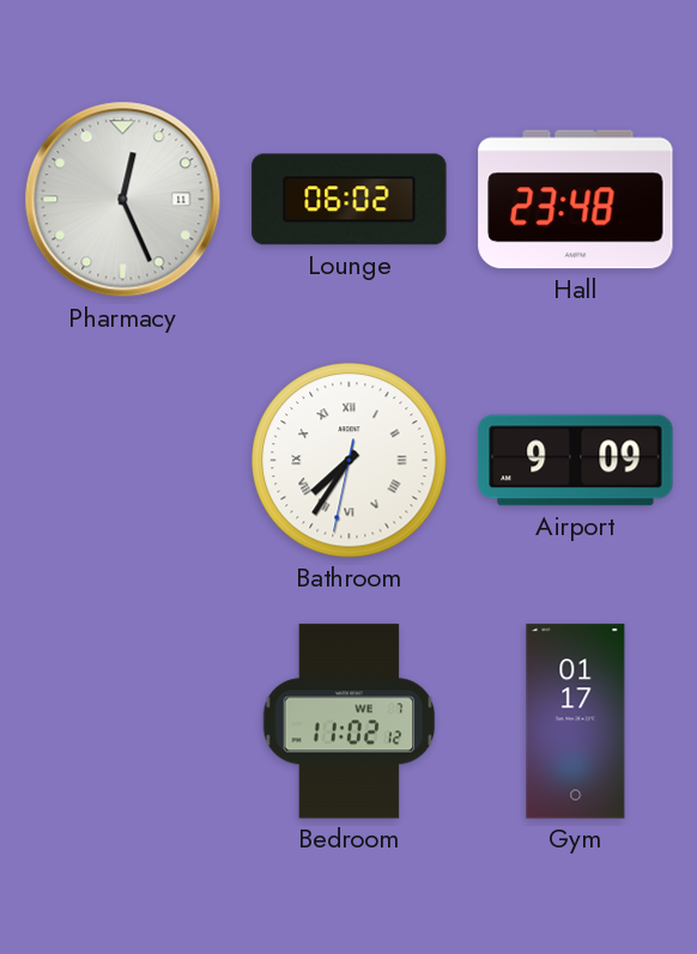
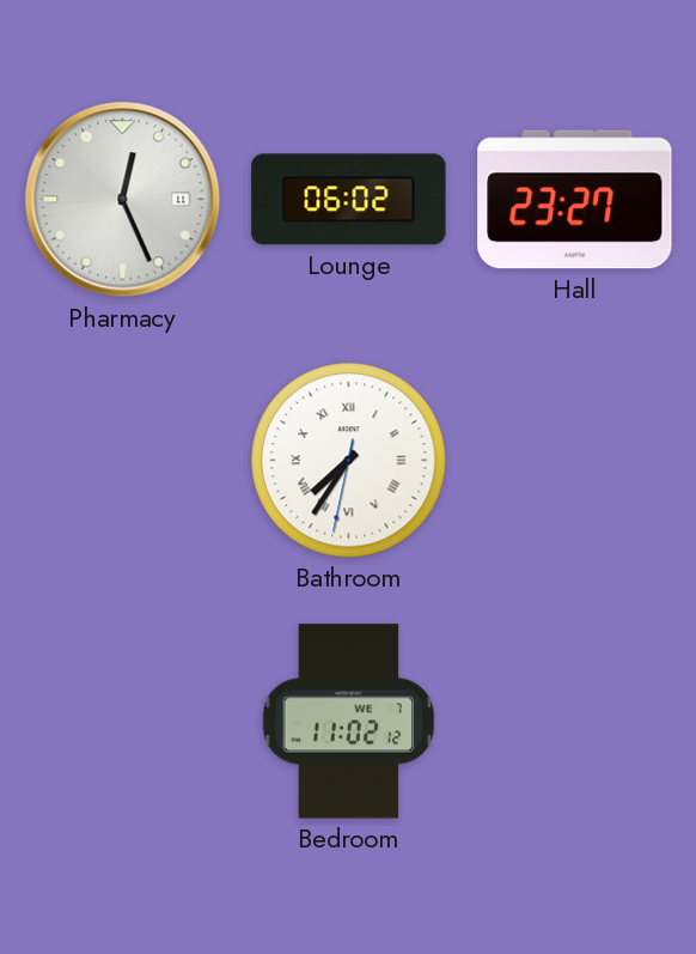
Hall: 23:48 -> 23:27 (575, 200)
Airport: 9:09 -> none (576, 461)
Gym: 01:17 -> none (576, 722)
